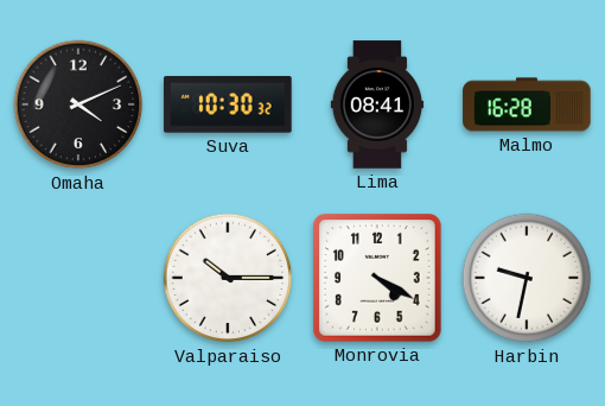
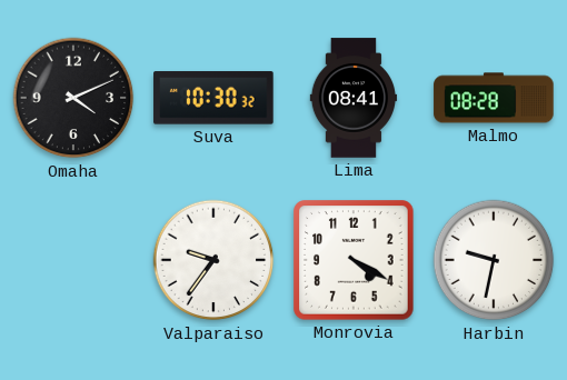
Malmo: 16:28 -> 08:28 (494, 98)
Valparaiso: 10:15 -> 9:36 (213, 260)
